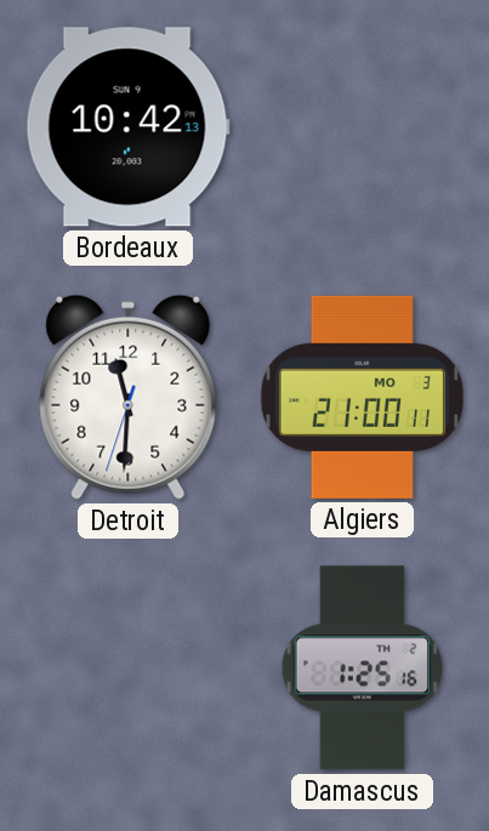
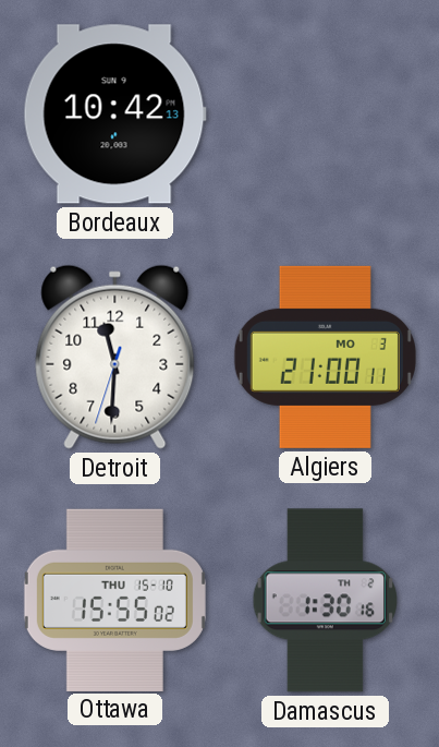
Ottawa: none -> 15:55 (114, 600)
Damascus: 1:25 -> 1:30 (325, 601)
